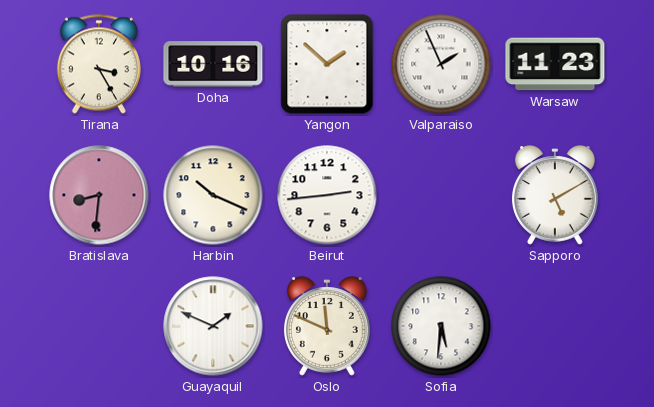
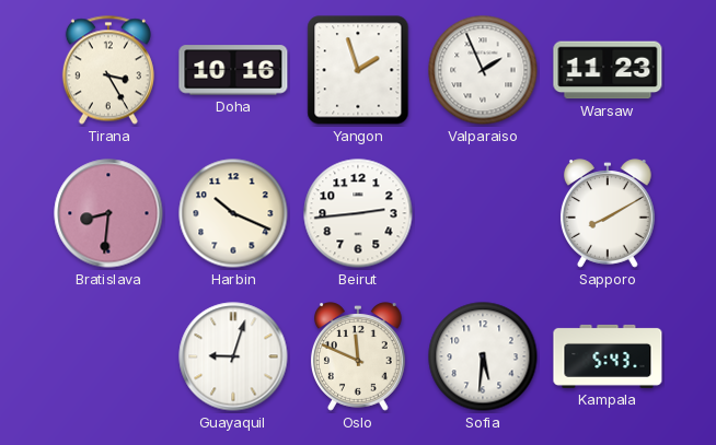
Yangon: 1:52 -> 1:57 (358, 70)
Sapporo: 5:10 -> 8:10 (608, 213)
Guayaquil: 1:49 -> 9:03 (233, 356)
Kampala: none -> 5:43 (608, 356)
